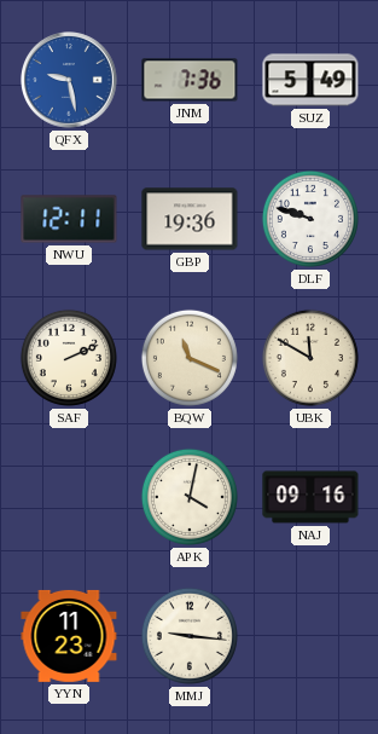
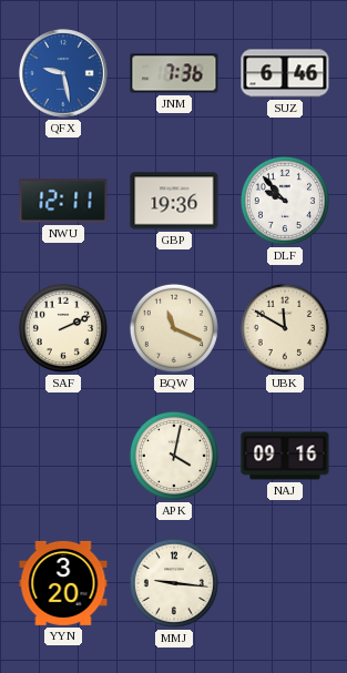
SUZ: 5:49 -> 6:46 (285, 73)
DLF: 9:48 -> 9:53 (285, 201)
YYN: 11:23 -> 3:20 (63, 583)
